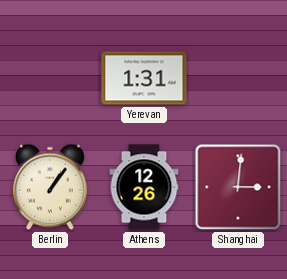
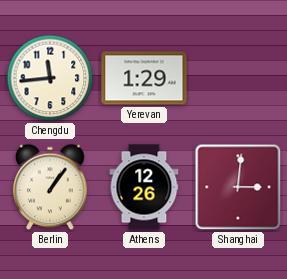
Chengdu: none -> 11:44 (50, 78)
Yerevan: 1:31 -> 1:29 (144, 78)
